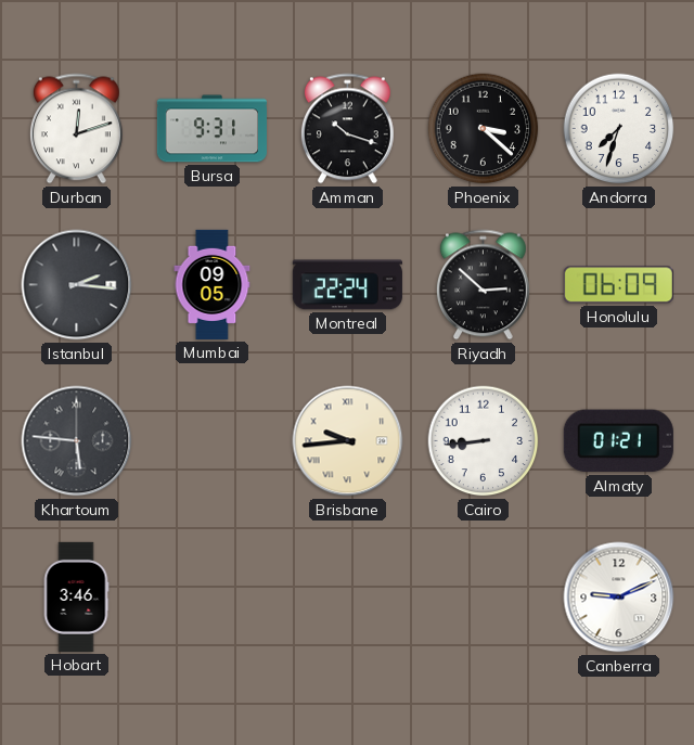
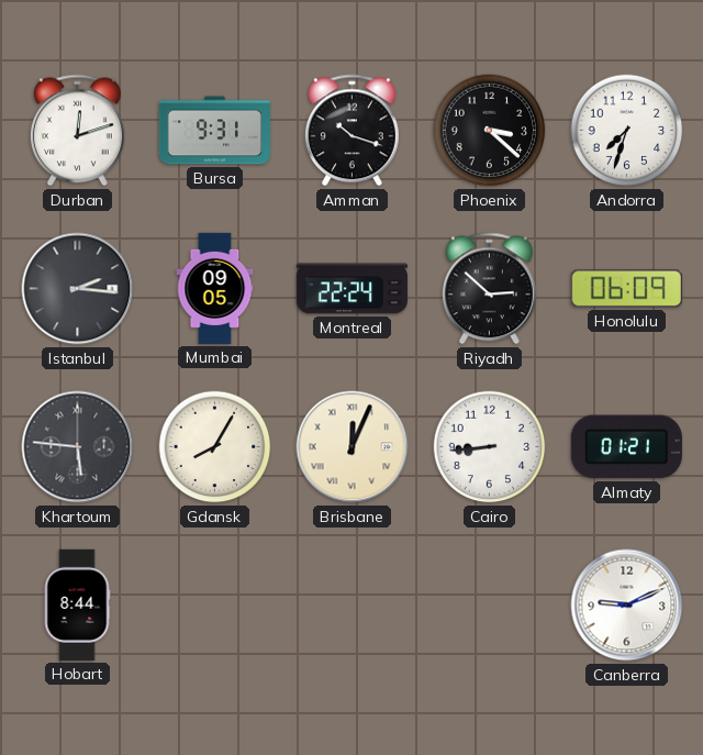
Gdansk: none -> 8:05 (215, 447)
Brisbane: 9:44 -> 12:04 (353, 447)
Hobart: 3:46 -> 8:44 (77, 604)
